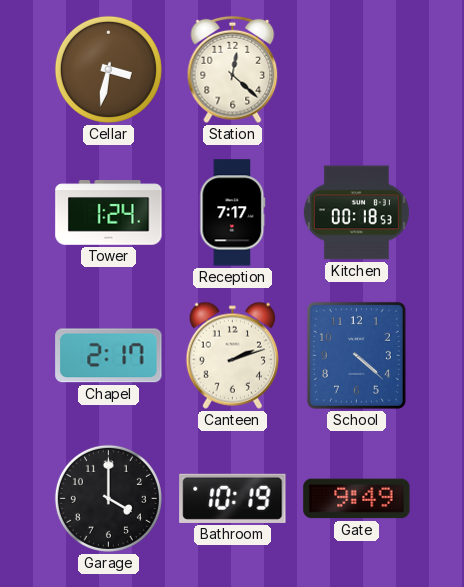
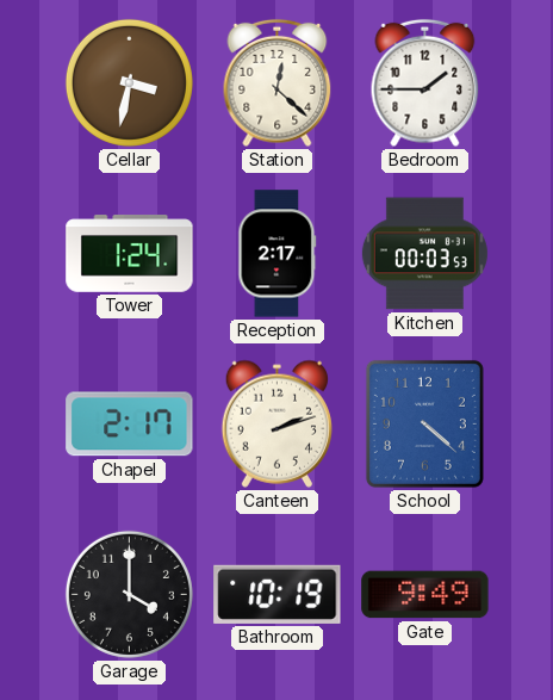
Bedroom: none -> 1:45 (425, 83)
Reception: 7:17 -> 2:17 (278, 254)
Kitchen: 00:18 -> 00:03 (424, 254)
